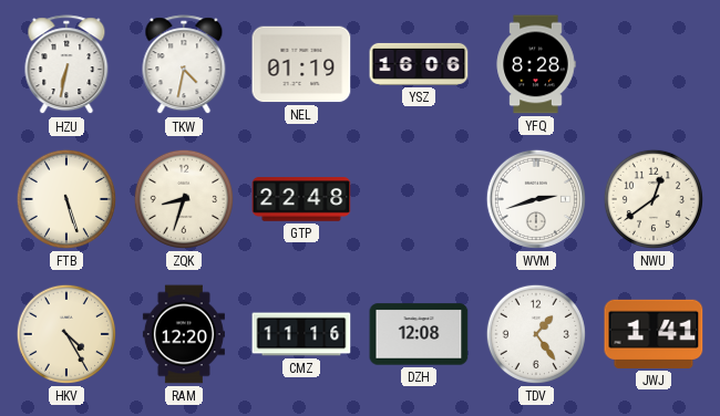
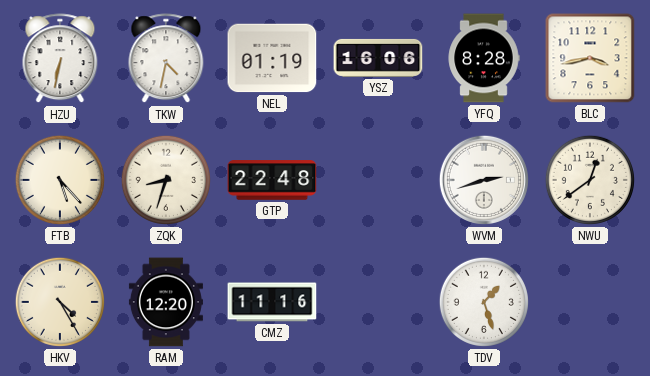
BLC: none -> 3:43 (590, 58)
FTB: 5:27 -> 5:23 (60, 180)
DZH: 12:08 -> none (419, 334)
TDV: 1:24 -> 1:27 (484, 302)
JWJ: 1:41 -> none (654, 334)
